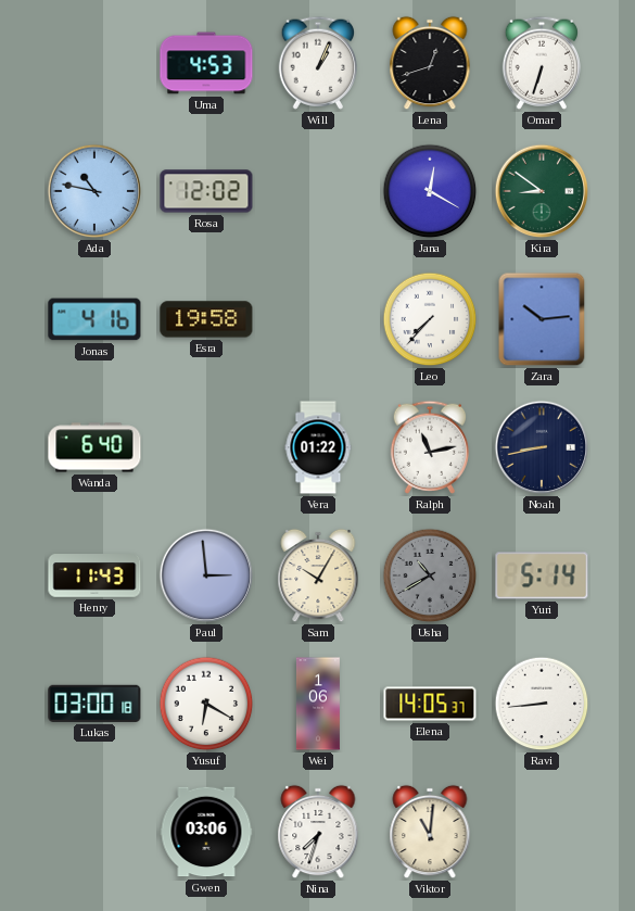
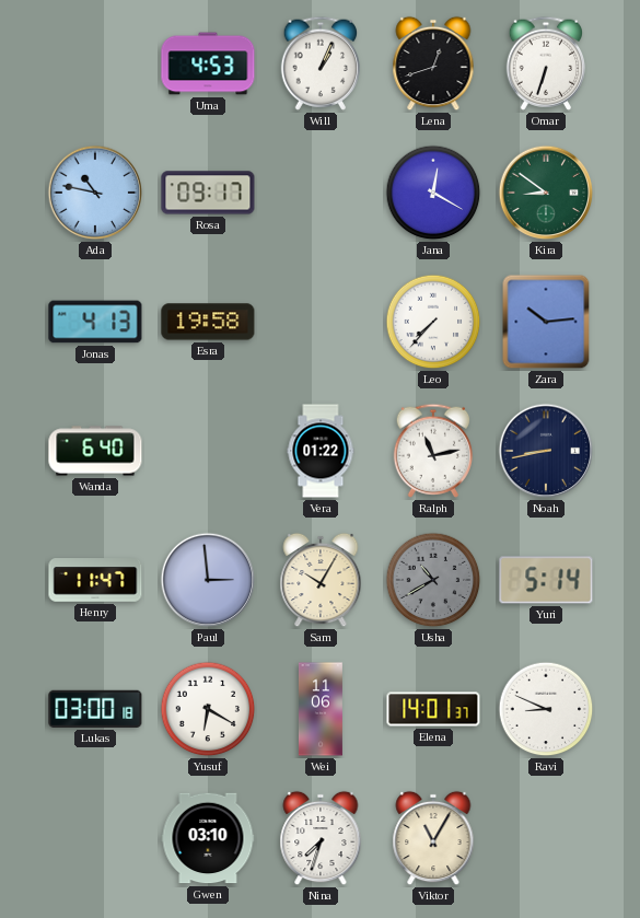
Rosa: 12:02 -> 09:17 (208, 193)
Jonas: 4:16 -> 4:13 (95, 322)
Henry: 11:43 -> 11:47 (95, 580)
Wei: 1:06 -> 11:06 (321, 709)
Elena: 14:05 -> 14:01 (433, 709)
Ravi: 8:44 -> 8:49 (546, 709)
Gwen: 03:06 -> 03:10 (208, 838)
Viktor: 11:01 -> 11:05 (433, 838)
